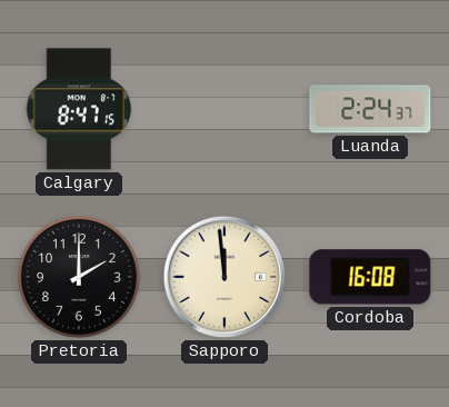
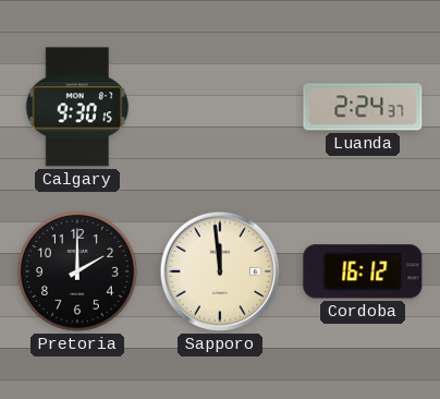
Calgary: 8:47 -> 9:30 (77, 107)
Cordoba: 16:08 -> 16:12 (363, 271)
